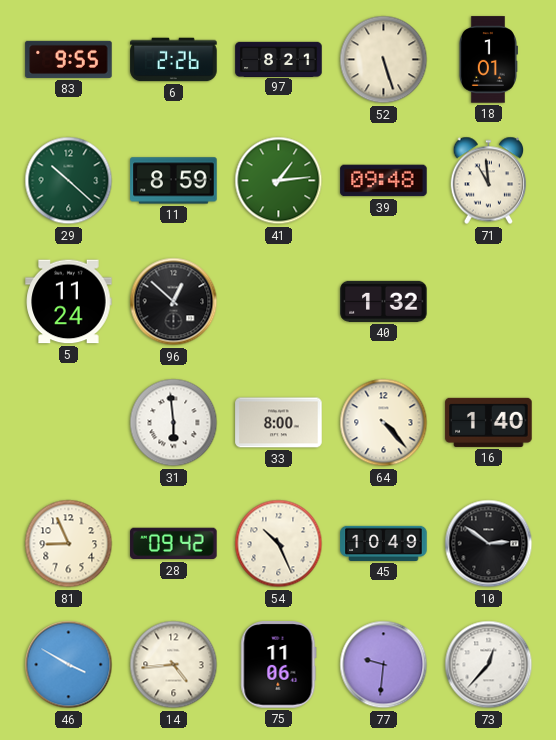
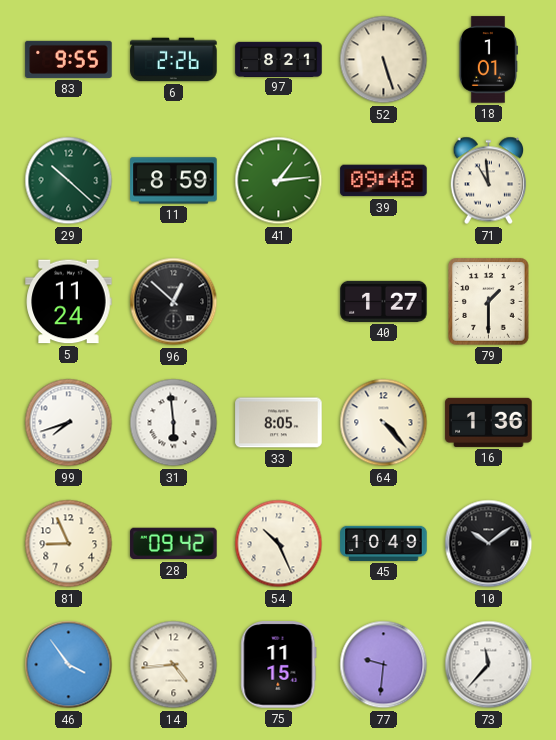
40: 1:32 -> 1:27 (384, 301)
79: none -> 1:30 (489, 302)
99: none -> 7:42 (69, 423)
33: 8:00 -> 8:05 (279, 423)
16: 1:40 -> 1:36 (489, 422)
10: 2:51 -> 10:09 (489, 544)
46: 3:50 -> 3:54 (69, 665)
75: 11:06 -> 11:15 (279, 665)
73: 12:37 -> 11:37 (489, 665)
